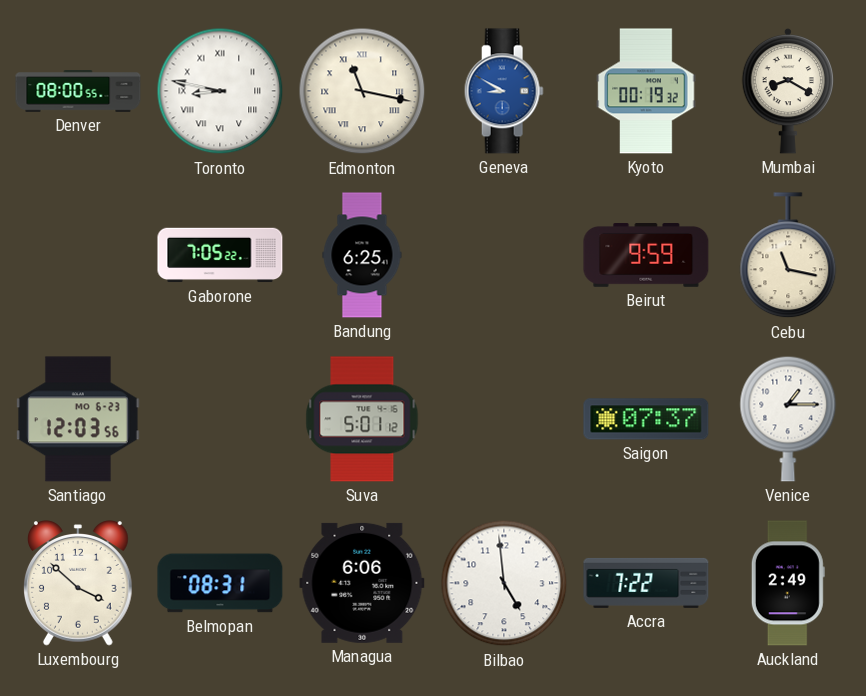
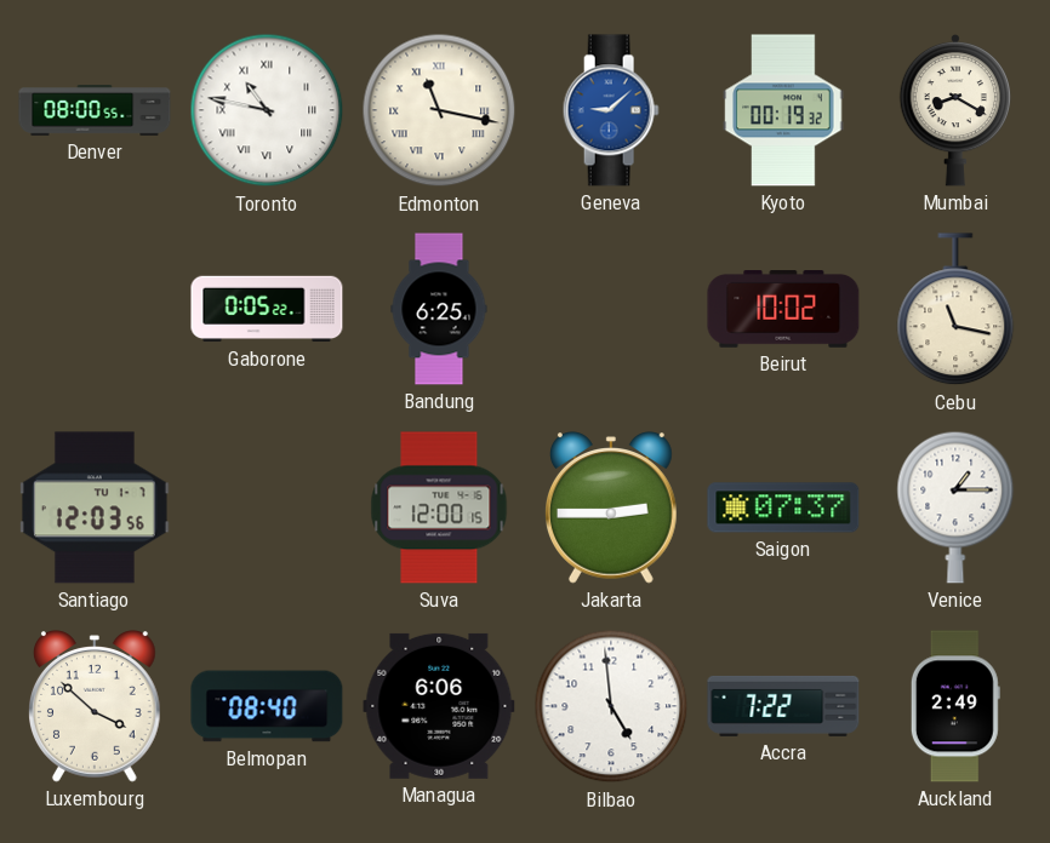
Toronto: 8:47 -> 10:47 (267, 110)
Geneva: 8:50 -> 9:08 (611, 110)
Gaborone: 7:05 -> 0:05 (267, 309)
Beirut: 9:59 -> 10:02 (783, 310)
Santiago date: MO 6-23 -> TU 1-7 (96, 507)
Suva: 5:01 -> 12:00 (439, 507)
Jakarta: none -> 2:45 (612, 507)
Belmopan: 08:31 -> 08:40 (267, 706)
